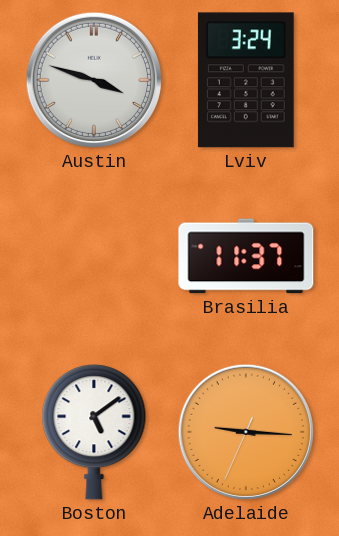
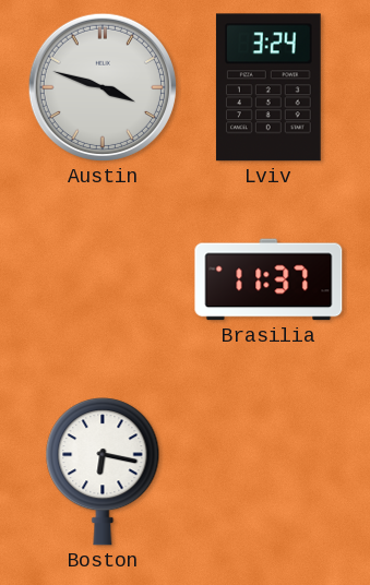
Boston: 5:09 -> 6:17 (103, 471)
Adelaide: 9:15 -> none (246, 432)
